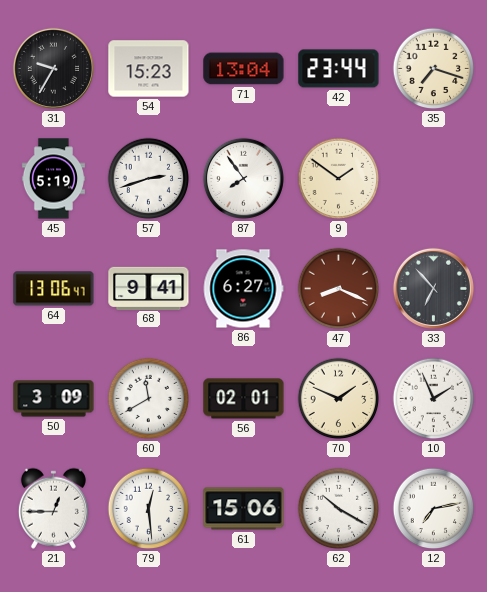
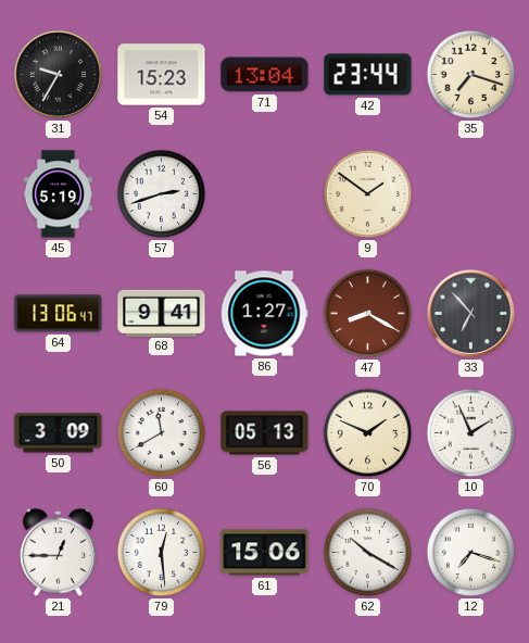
87: 7:54 -> none (243, 178)
86: 6:27 -> 1:27 (264, 314)
47: 8:19 -> 8:20 (368, 314)
56: 02:01 -> 05:13 (265, 433)
12: 7:13 -> 7:18 (471, 553)
